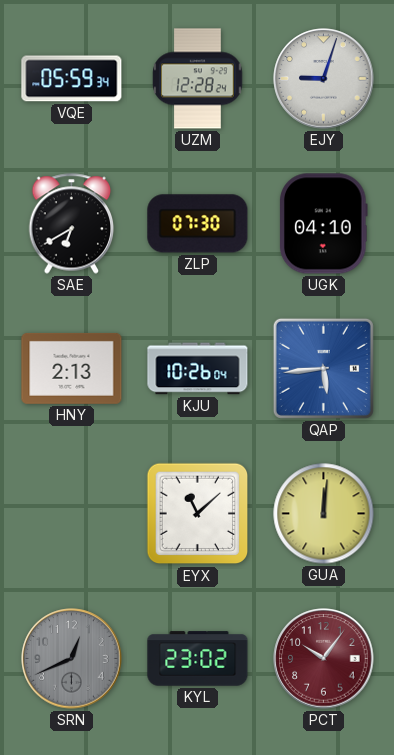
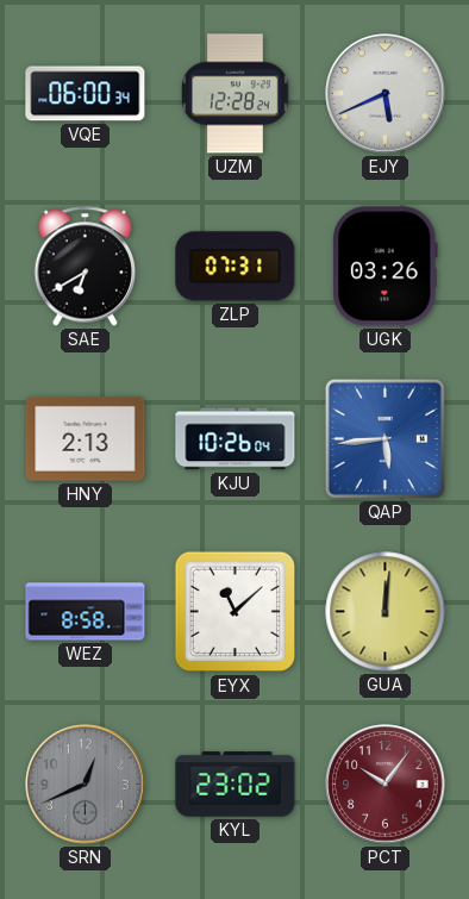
VQE: 05:59 -> 06:00 (86, 94)
EJY: 9:03 -> 5:41 (386, 94)
ZLP: 07:30 -> 07:31 (236, 267)
UGK: 04:10 -> 03:26 (386, 267)
WEZ: none -> 8:58 (86, 612)
